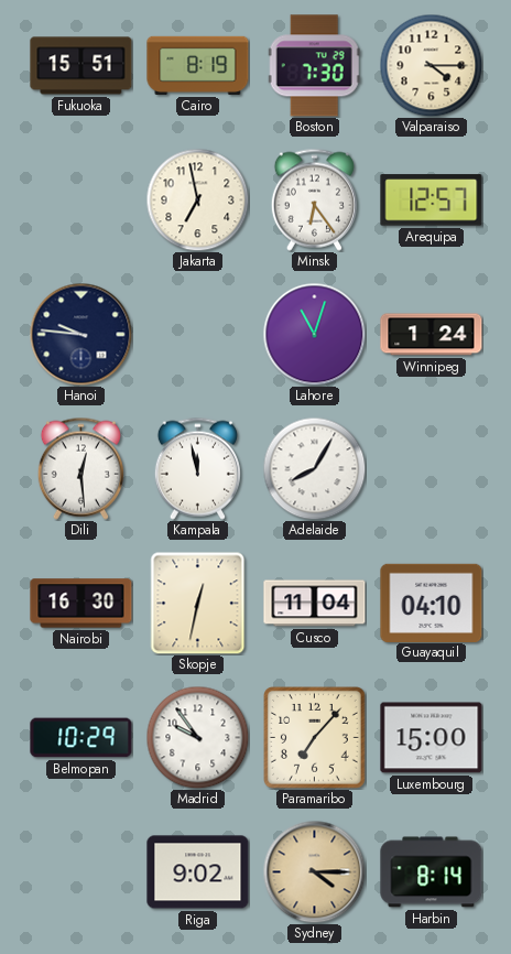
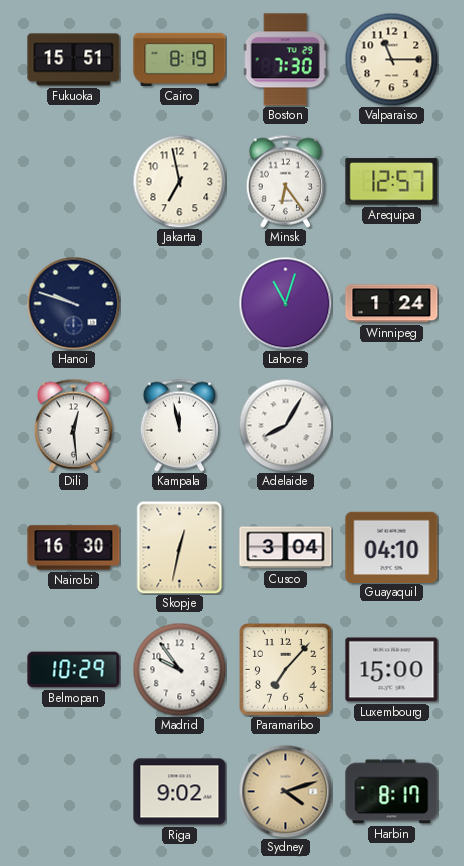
Valparaiso: 4:15 -> 11:15 (391, 59)
Hanoi: 9:46 -> 9:48 (73, 303)
Cusco: 11:04 -> 3:04 (286, 548)
Sydney: 4:15 -> 4:12 (285, 791)
Harbin: 8:14 -> 8:17 (392, 792)
